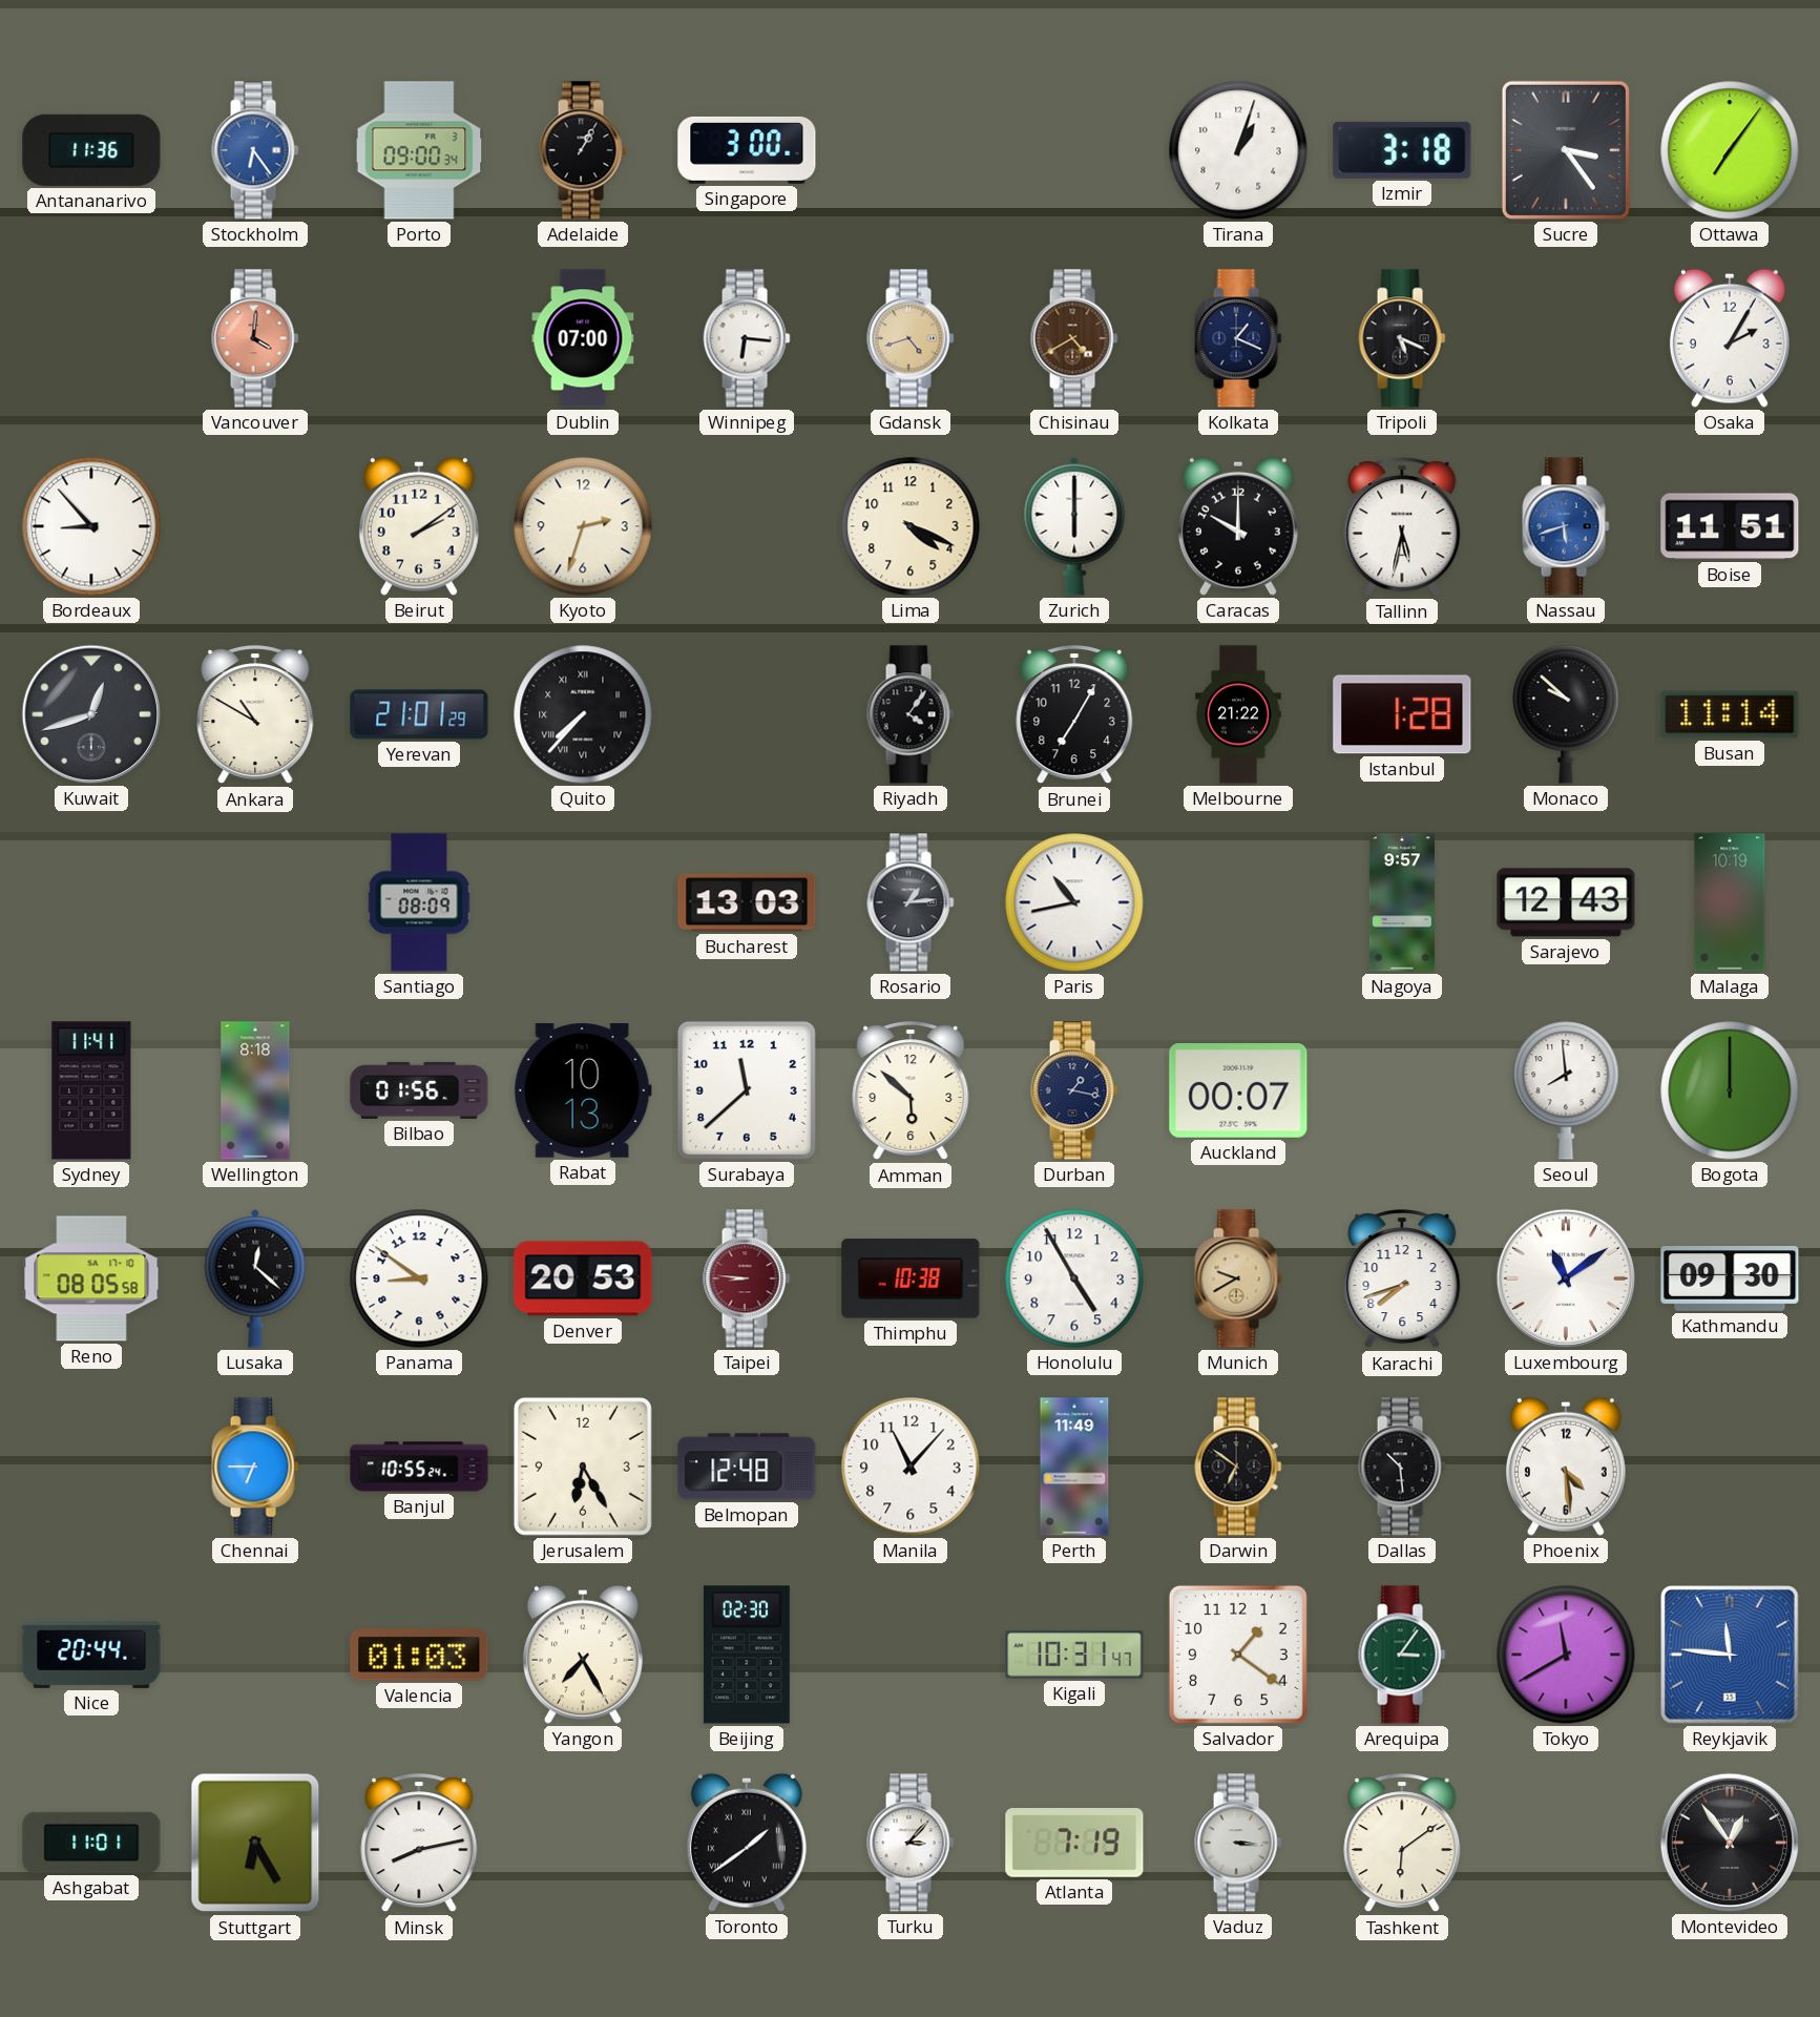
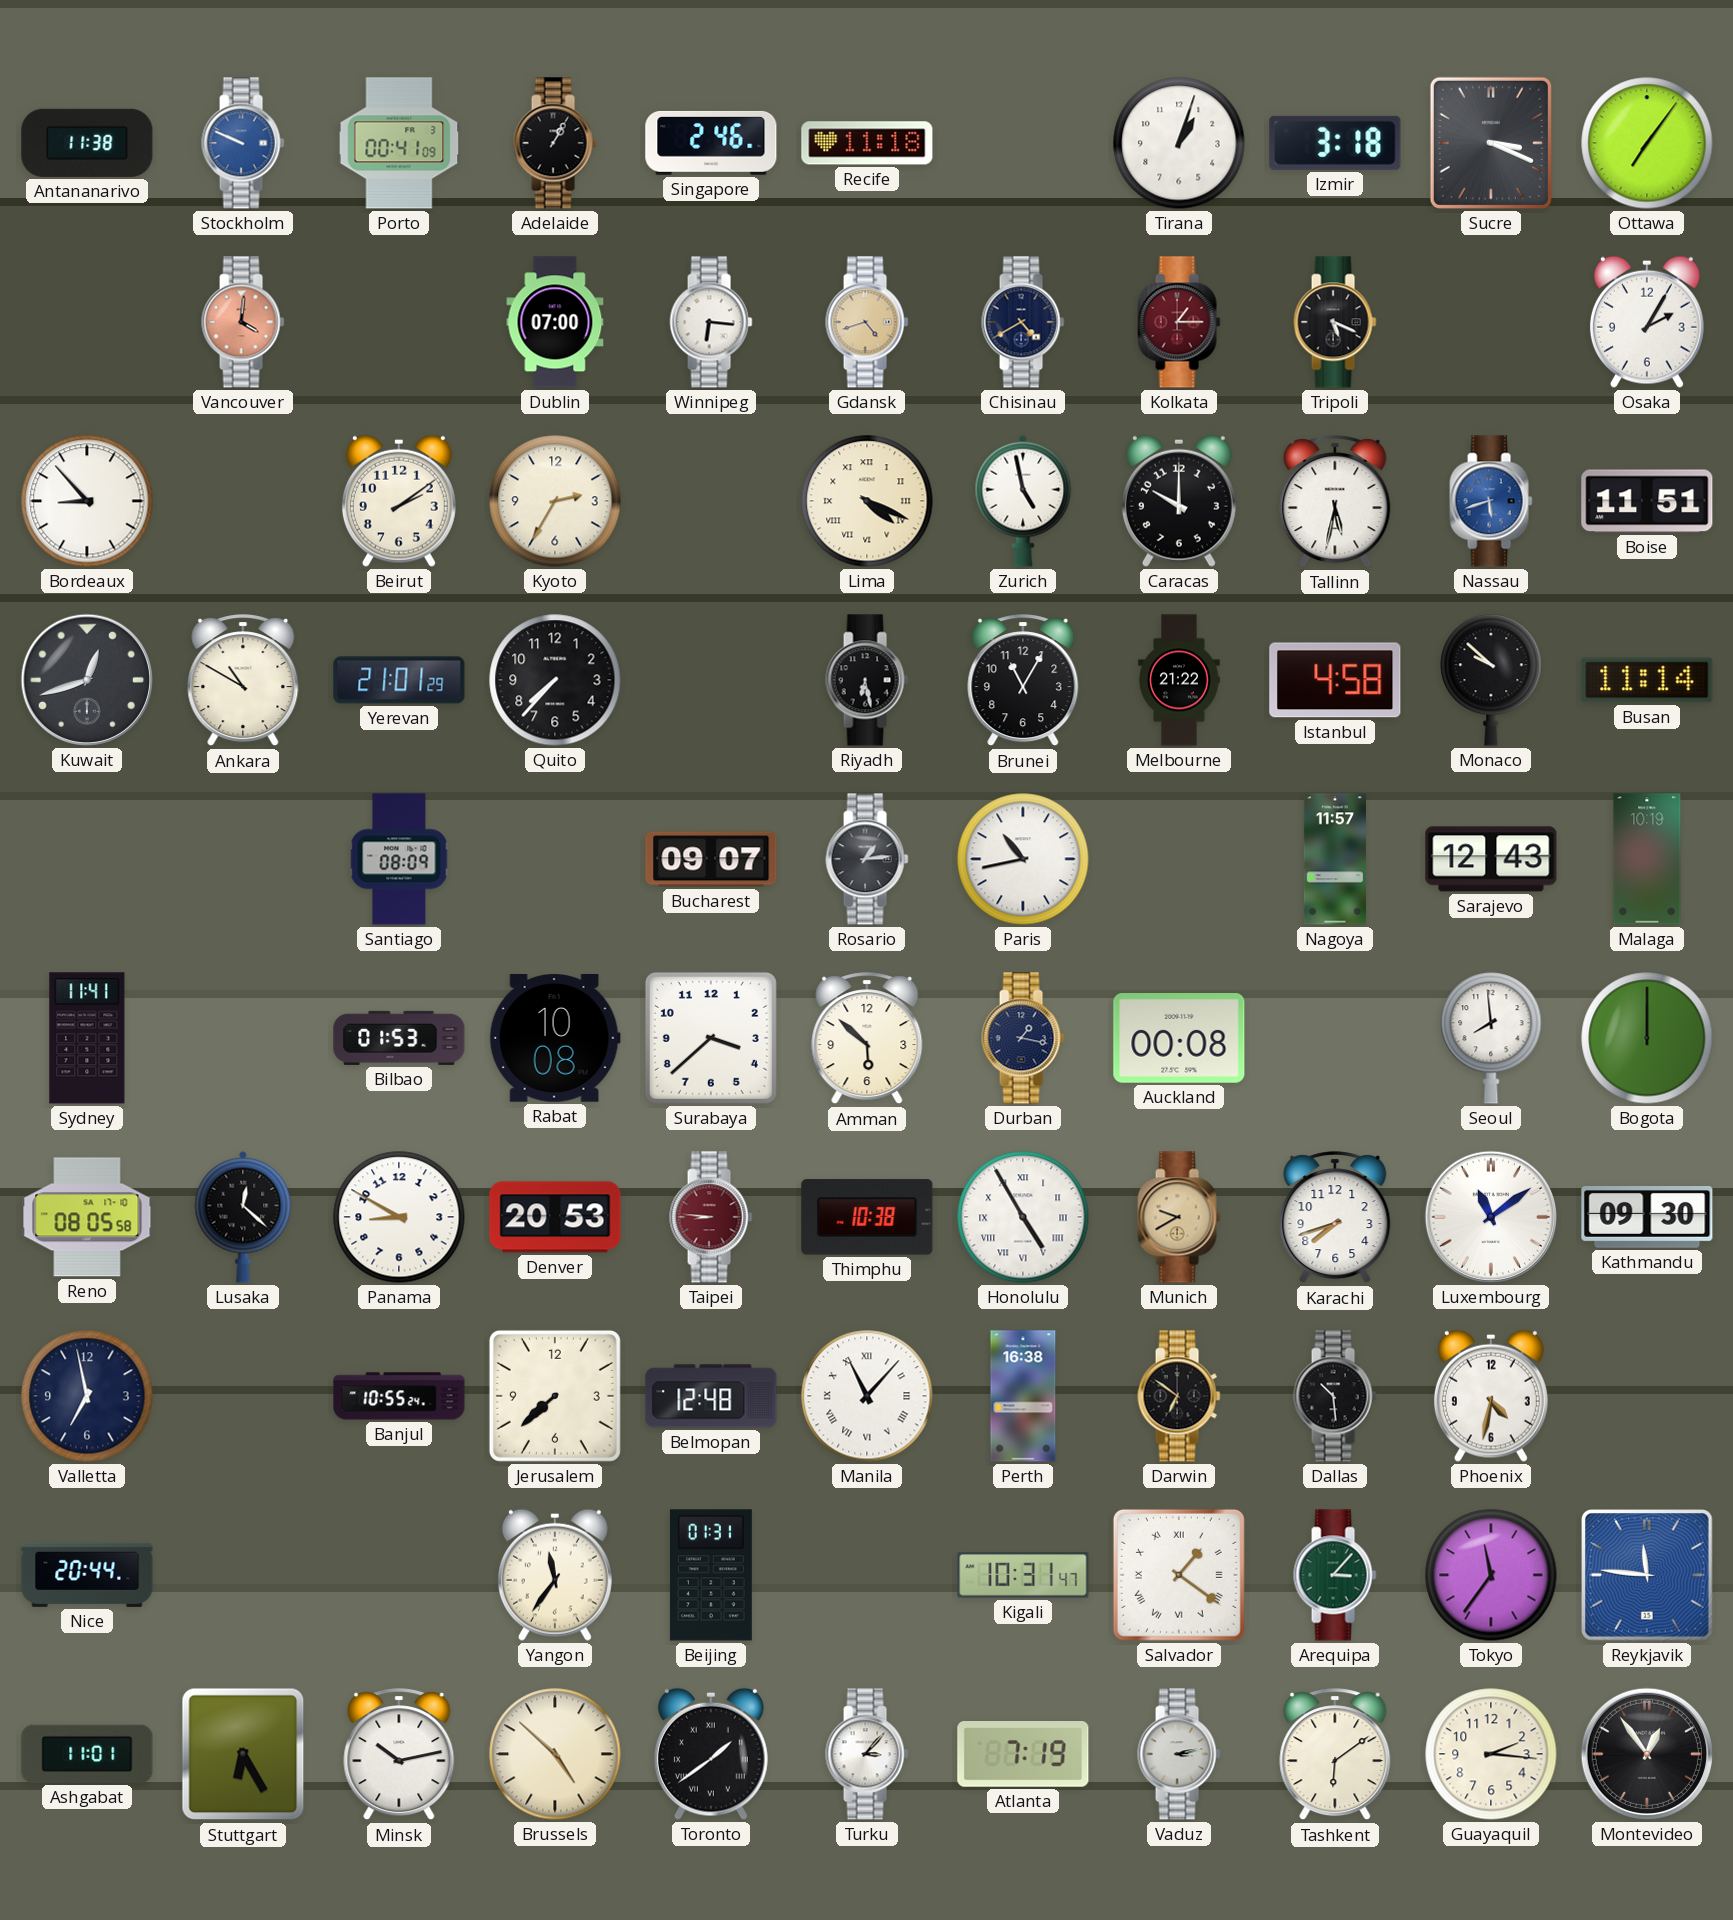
Antananarivo: 11:36 -> 11:38 (87, 143)
Stockholm: 6:24 -> 9:49 (243, 143)
Porto: 09:00 -> 00:41 (399, 143)
Singapore: 3:00 -> 2:46 (711, 143)
Recife: none -> 11:18 (867, 143)
Sucre: 3:24 -> 3:19 (1491, 143)
Chisinau dial: brown -> navy (1023, 322)
Kolkata: 1:19 -> 1:15 (1179, 322)
Kolkata dial: navy -> burgundy (1179, 322)
Kyoto: 2:33 -> 2:35 (555, 501)
Lima numerals: Arabic -> Roman (867, 501)
Zurich: 6:00 -> 4:58 (1023, 501)
Quito numerals: Roman -> Arabic (555, 680)
Riyadh: 4:06 -> 6:28 (867, 680)
Brunei: 7:05 -> 11:05 (1023, 681)
Istanbul: 1:28 -> 4:58 (1335, 680)
Bucharest: 13:03 -> 09:07 (711, 859)
Nagoya: 9:57 -> 11:57 (1335, 859)
Wellington: 8:18 -> none (255, 1090)
Bilbao: 01:56 -> 01:53 (399, 1038)
Rabat: 10:13 -> 10:08 (555, 1039)
Surabaya: 11:38 -> 3:38 (711, 1038)
Auckland: 00:07 -> 00:08 (1179, 1039)
Panama: 8:51 -> 8:50 (399, 1217)
Honolulu numerals: Arabic -> Roman (1023, 1217)
Valletta: none -> 6:58 (87, 1396)
Chennai: 6:45 -> none (255, 1467)
Jerusalem: 6:25 -> 7:38 (555, 1396)
Manila numerals: Arabic -> Roman (867, 1396)
Perth: 11:49 -> 16:38 (1023, 1396)
Phoenix: 4:29 -> 4:32 (1491, 1396)
Valencia: 01:03 -> none (419, 1655)
Yangon: 7:25 -> 11:36 (555, 1575)
Beijing: 02:30 -> 01:31 (711, 1575)
Salvador numerals: Arabic -> Roman (1179, 1575)
Arequipa: 3:06 -> 3:07 (1335, 1575)
Tokyo: 11:40 -> 11:36 (1491, 1575)
Minsk: 8:13 -> 10:13 (399, 1755)
Brussels: none -> 4:52 (555, 1754)
Vaduz: 3:16 -> 3:13 (1179, 1754)
Guayaquil: none -> 2:16 (1491, 1754)
